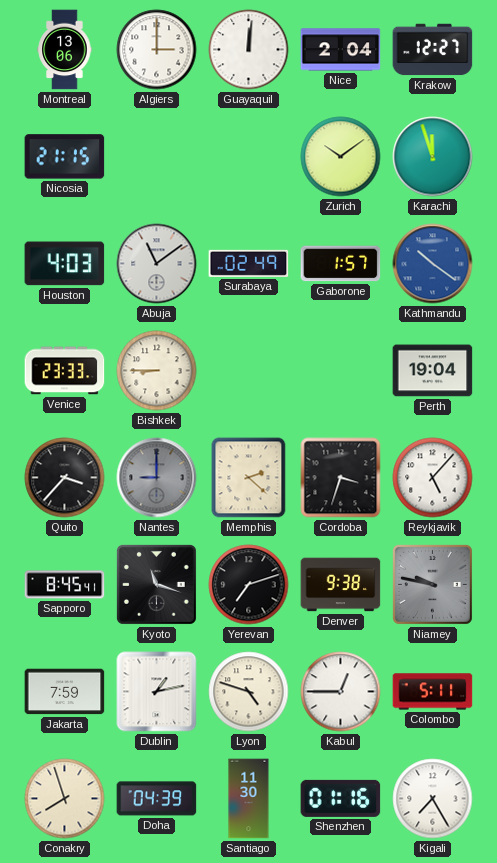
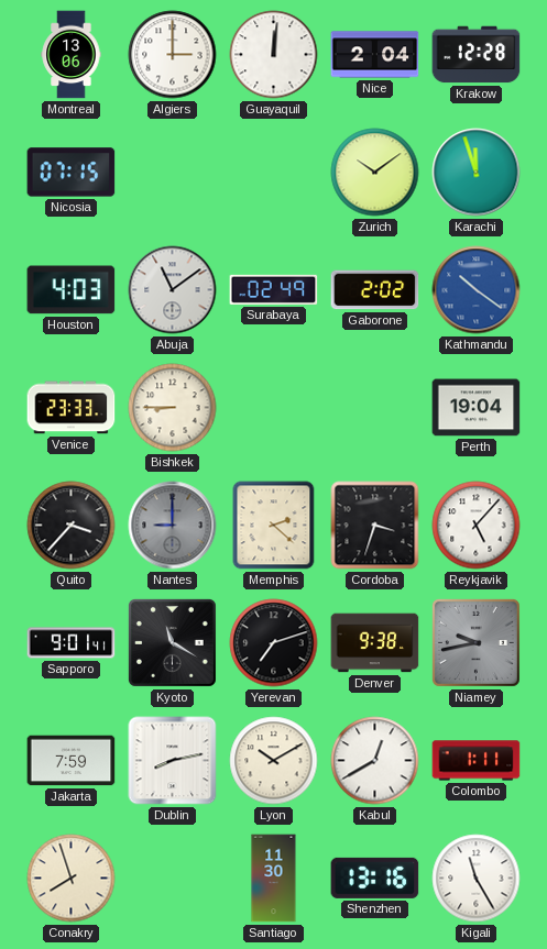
Krakow: 12:27 -> 12:28 (477, 55)
Nicosia: 21:15 -> 07:15 (72, 173)
Gaborone: 1:57 -> 2:02 (375, 290)
Sapporo: 8:45 -> 9:01 (72, 643)
Kyoto: 11:18 -> 11:20 (172, 642)
Niamey: 9:47 -> 9:43 (475, 642)
Dublin: 1:13 -> 8:13 (173, 761)
Lyon: 4:48 -> 10:10 (274, 761)
Kabul: 12:45 -> 12:40 (375, 761)
Colombo: 5:11 -> 1:11 (477, 761)
Doha: 04:39 -> none (157, 799)
Shenzhen: 01:16 -> 13:16 (375, 878)
Kigali: 7:25 -> 11:25 (477, 879)
